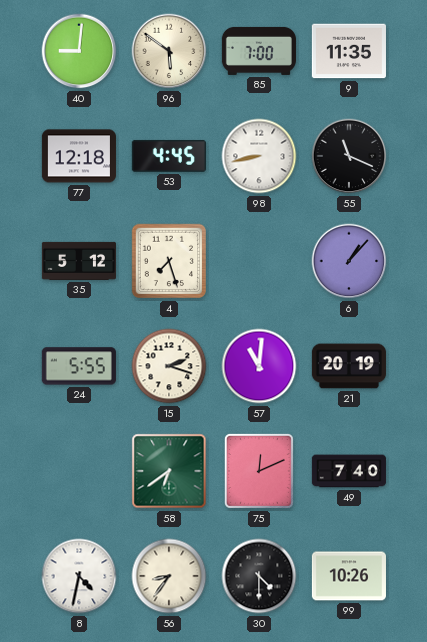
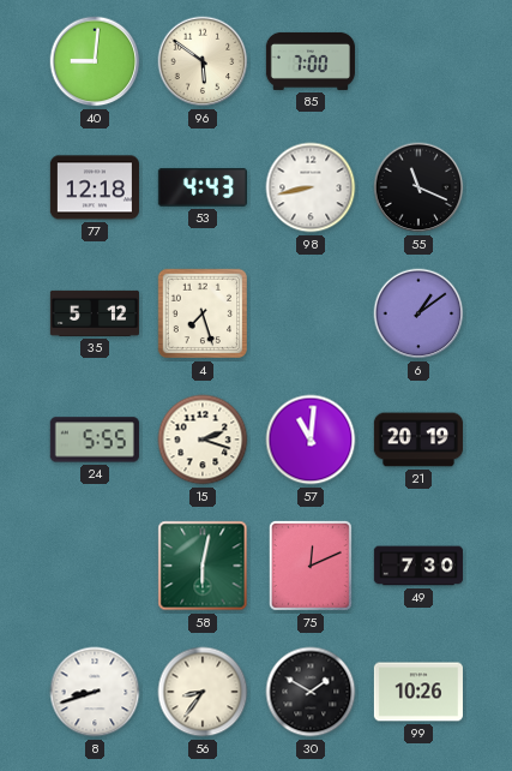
9: 11:35 -> none (349, 51)
53: 4:45 -> 4:43 (203, 187)
6: 1:07 -> 1:09 (418, 313)
58: 6:39 -> 6:02 (203, 566)
49: 7:40 -> 7:30 (418, 566)
8: 4:32 -> 8:42 (95, 692)
30: 4:30 -> 1:50 (311, 692)
